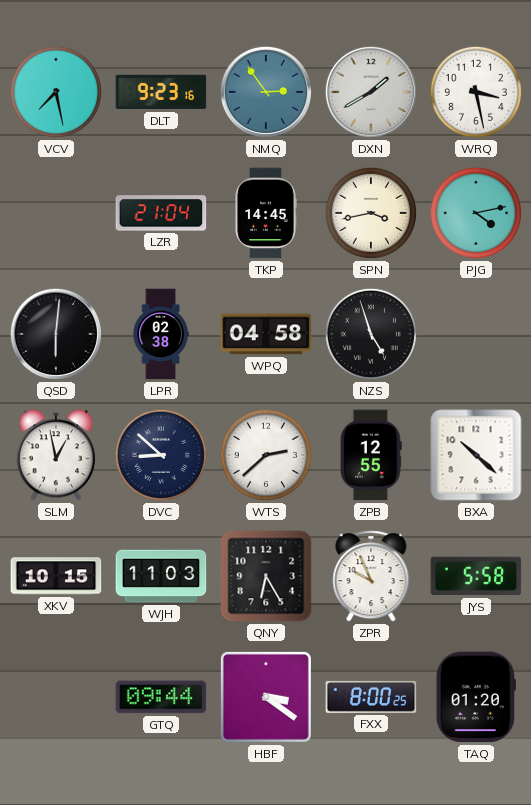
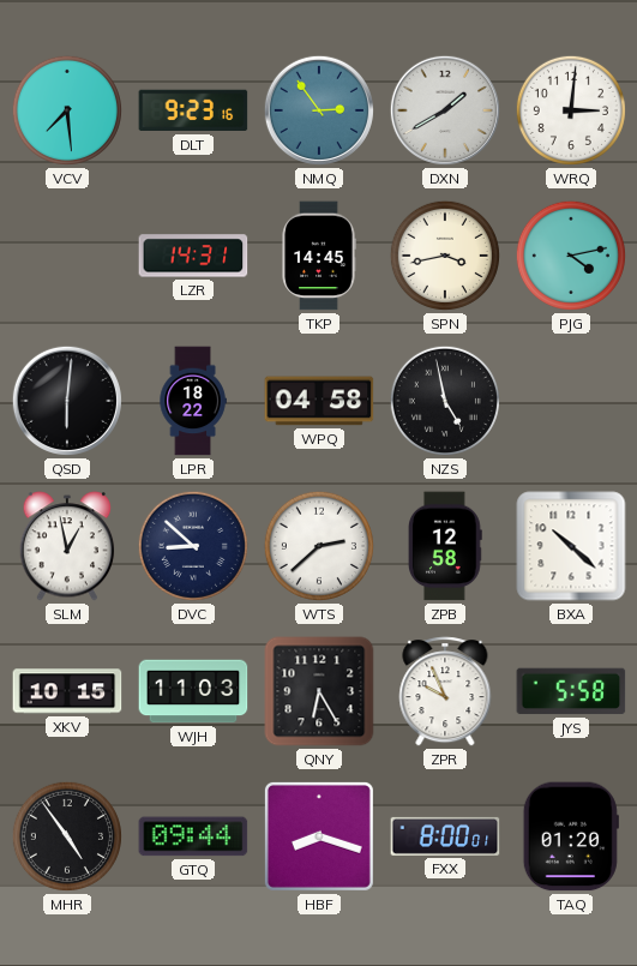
VCV: 7:28 -> 7:29 (67, 110)
WRQ: 3:28 -> 3:01 (571, 110)
LZR: 21:04 -> 14:31 (193, 256)
LPR: 02:38 -> 18:22 (193, 401)
NZS: 4:57 -> 4:58 (445, 401)
ZPB: 12:55 -> 12:58 (446, 546)
MHR: none -> 4:54 (67, 836)
HBF: 3:21 -> 8:18 (319, 836)
FXX: 8:00:25 -> 8:00:01 (445, 836)
